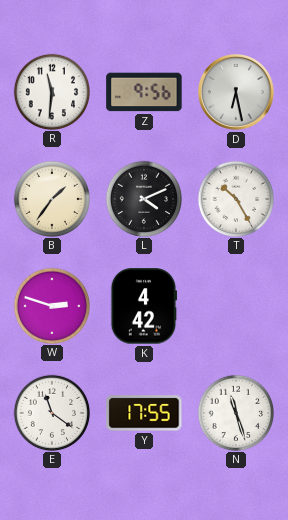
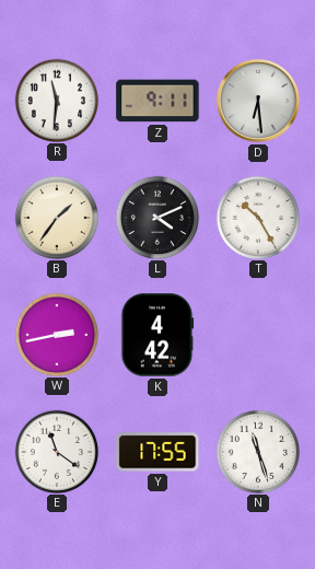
Z: 9:56 -> 9:11 (157, 101)
D: 6:28 -> 6:29 (258, 101)
W: 2:48 -> 2:43 (56, 334)
